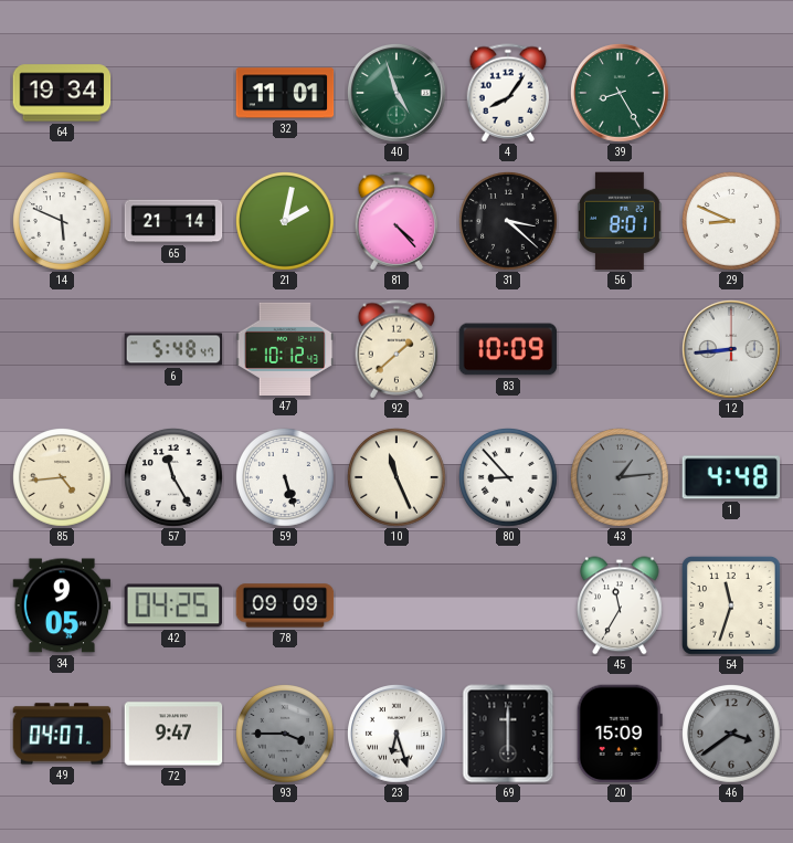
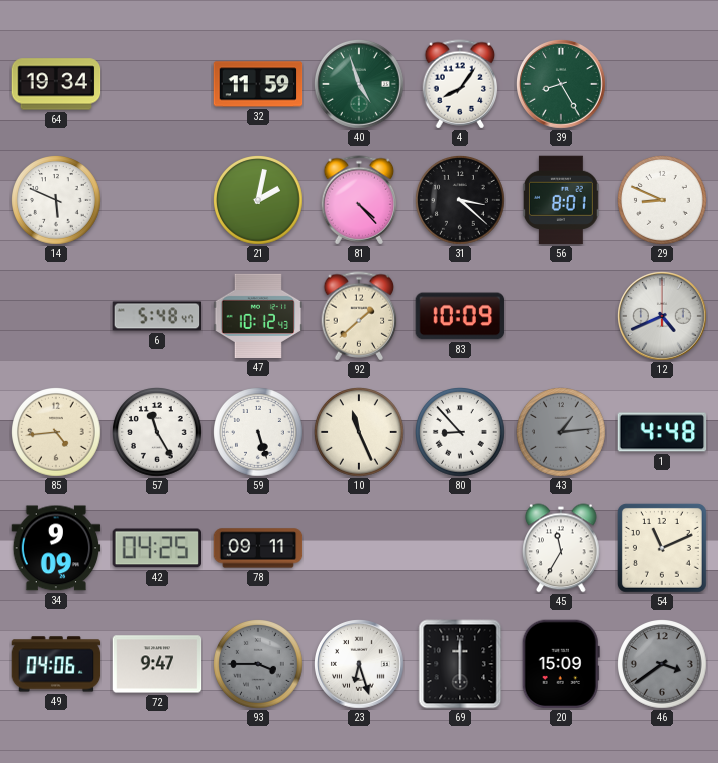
32: 11:01 -> 11:59 (258, 84)
65: 21:14 -> none (173, 221)
12: 8:44 -> 4:41 (663, 317)
34: 9:05 -> 9:09 (56, 548)
78: 09:09 -> 09:11 (258, 548)
54: 11:33 -> 11:11 (662, 548)
49: 04:07 -> 04:06 (56, 664)
